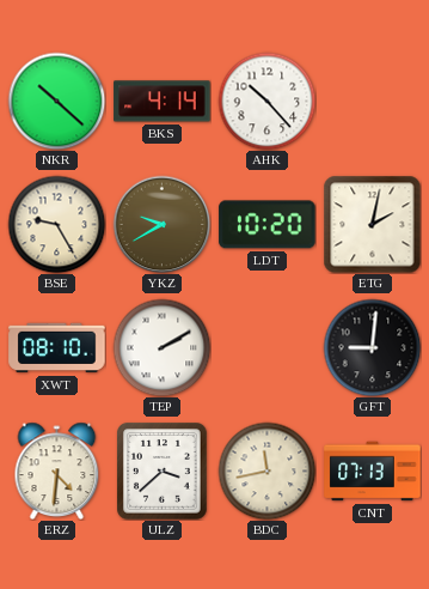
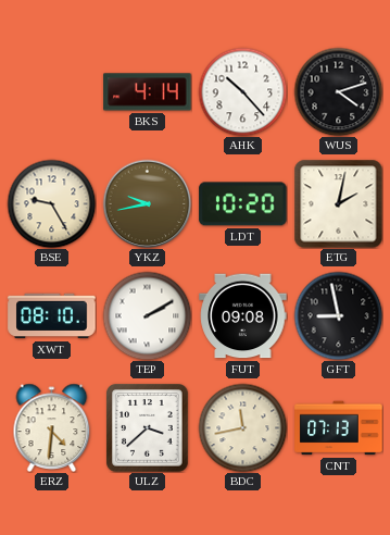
NKR: 10:22 -> none (56, 101)
WUS: none -> 4:12 (338, 91)
YKZ: 9:40 -> 9:43 (147, 203)
FUT: none -> 09:08 (243, 316)
GFT: 9:01 -> 8:58 (338, 315)
